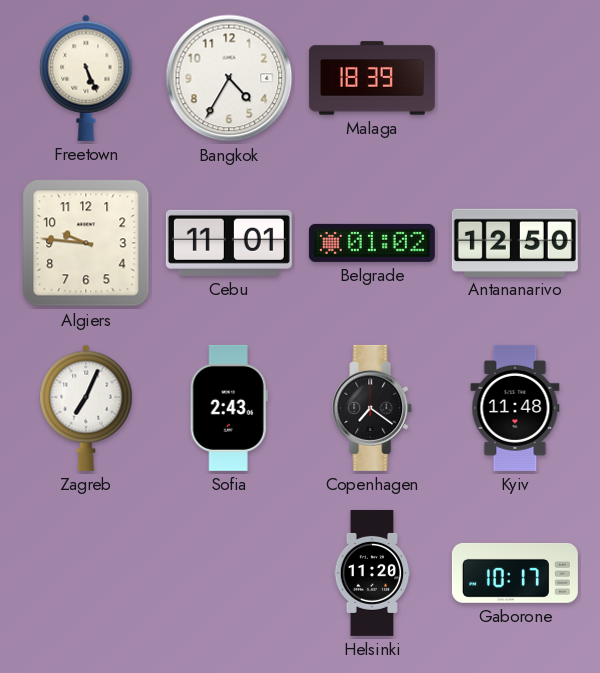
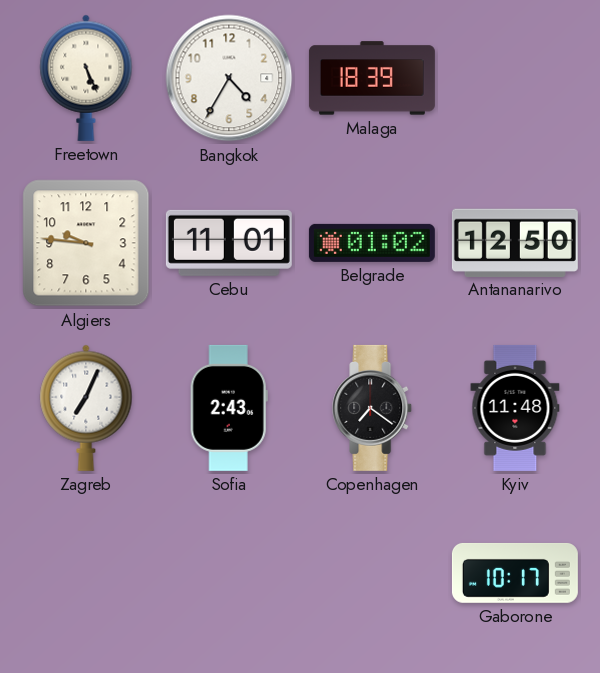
Helsinki: 11:20 -> none (372, 573)
